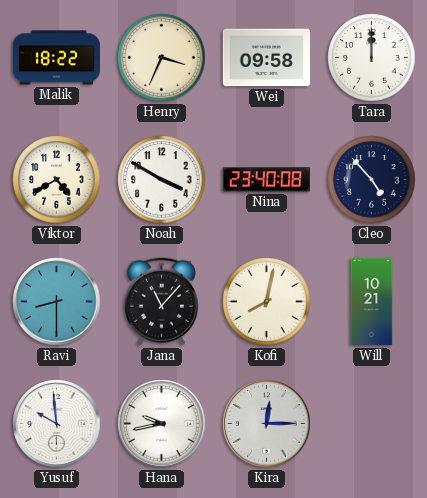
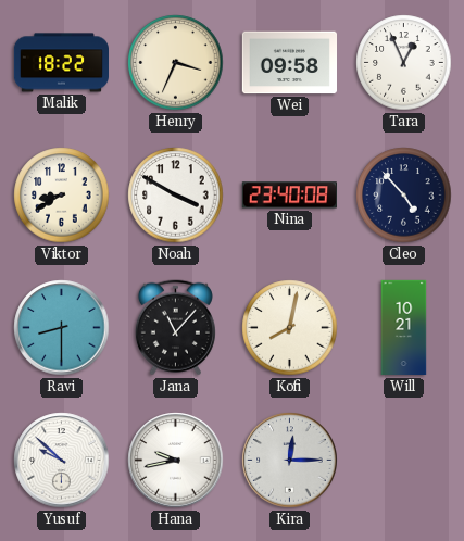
Tara: 12:00 -> 12:56 (404, 63)
Viktor: 4:40 -> 8:40 (62, 196)
Yusuf: 9:59 -> 9:52 (62, 461)
